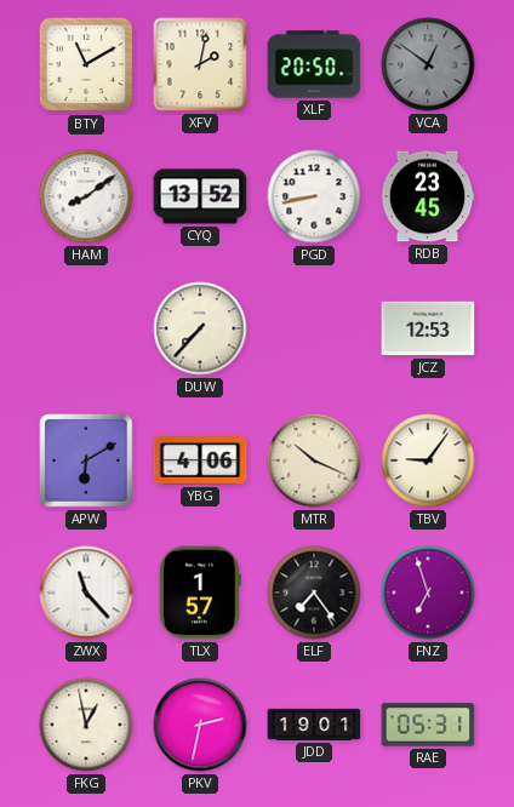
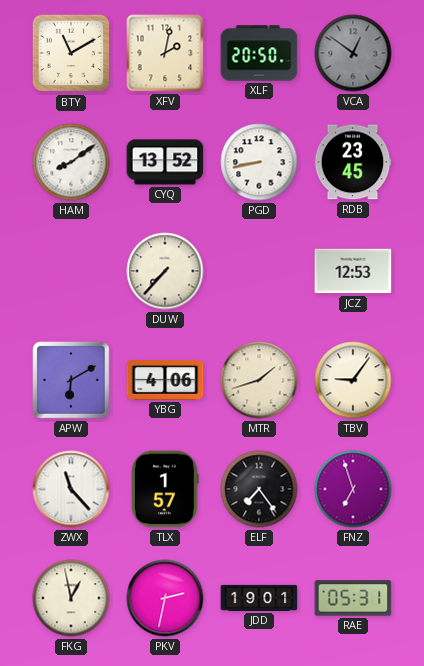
MTR: 10:19 -> 1:42 (259, 380)
